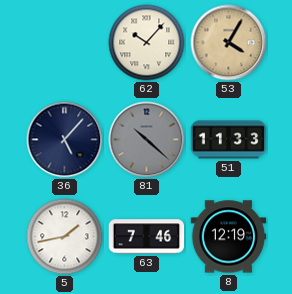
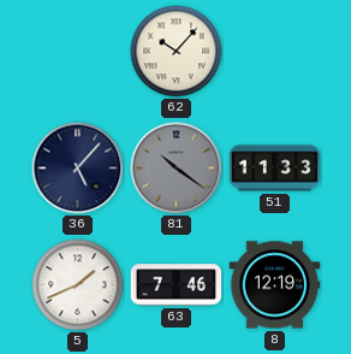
53: 4:05 -> none (229, 43)
81: 10:22 -> 10:21 (177, 169)
5: 1:43 -> 1:41 (78, 285)
